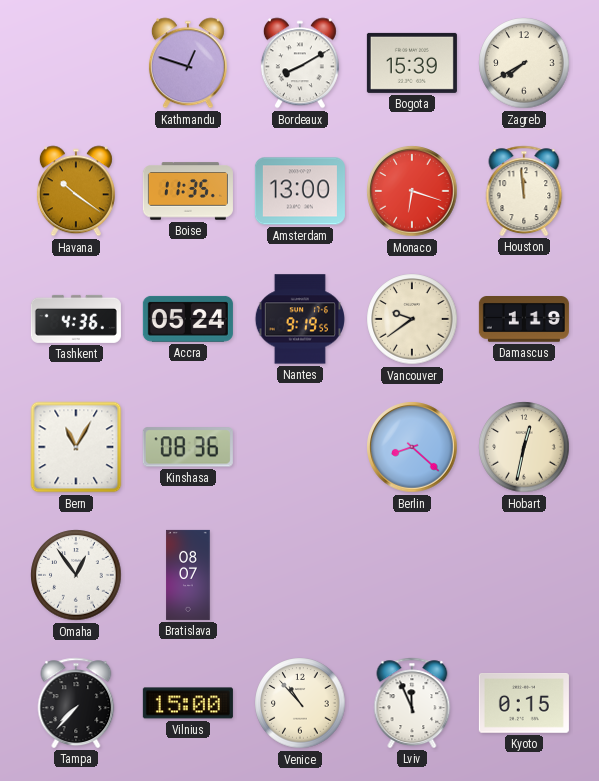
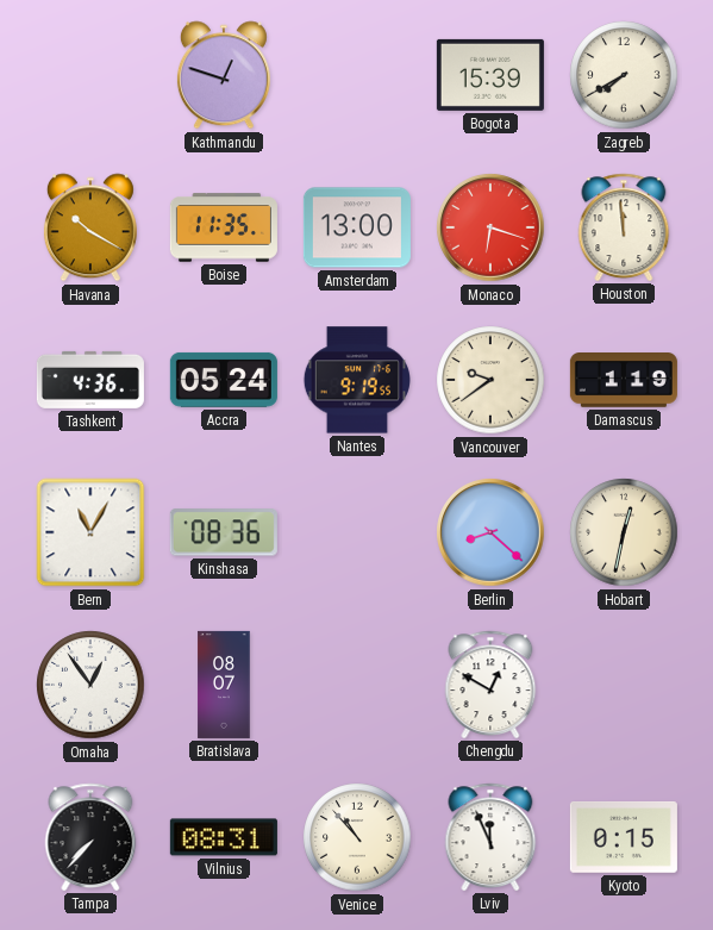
Bordeaux: 8:10 -> none (300, 63)
Havana: 10:21 -> 10:20 (90, 227)
Chengdu: none -> 12:50 (490, 685)
Vilnius: 15:00 -> 08:31 (224, 837)
